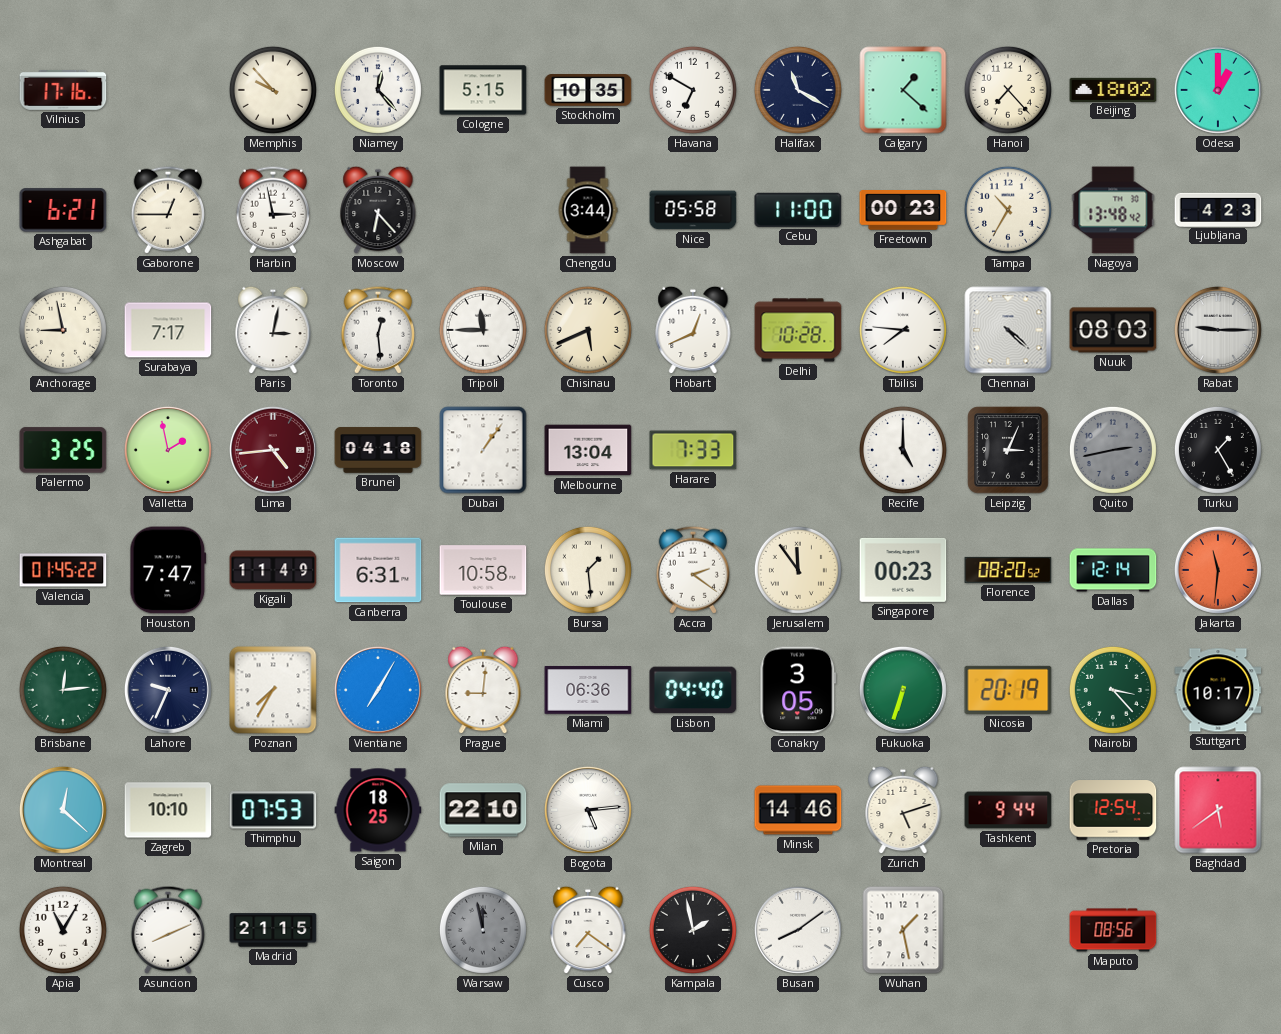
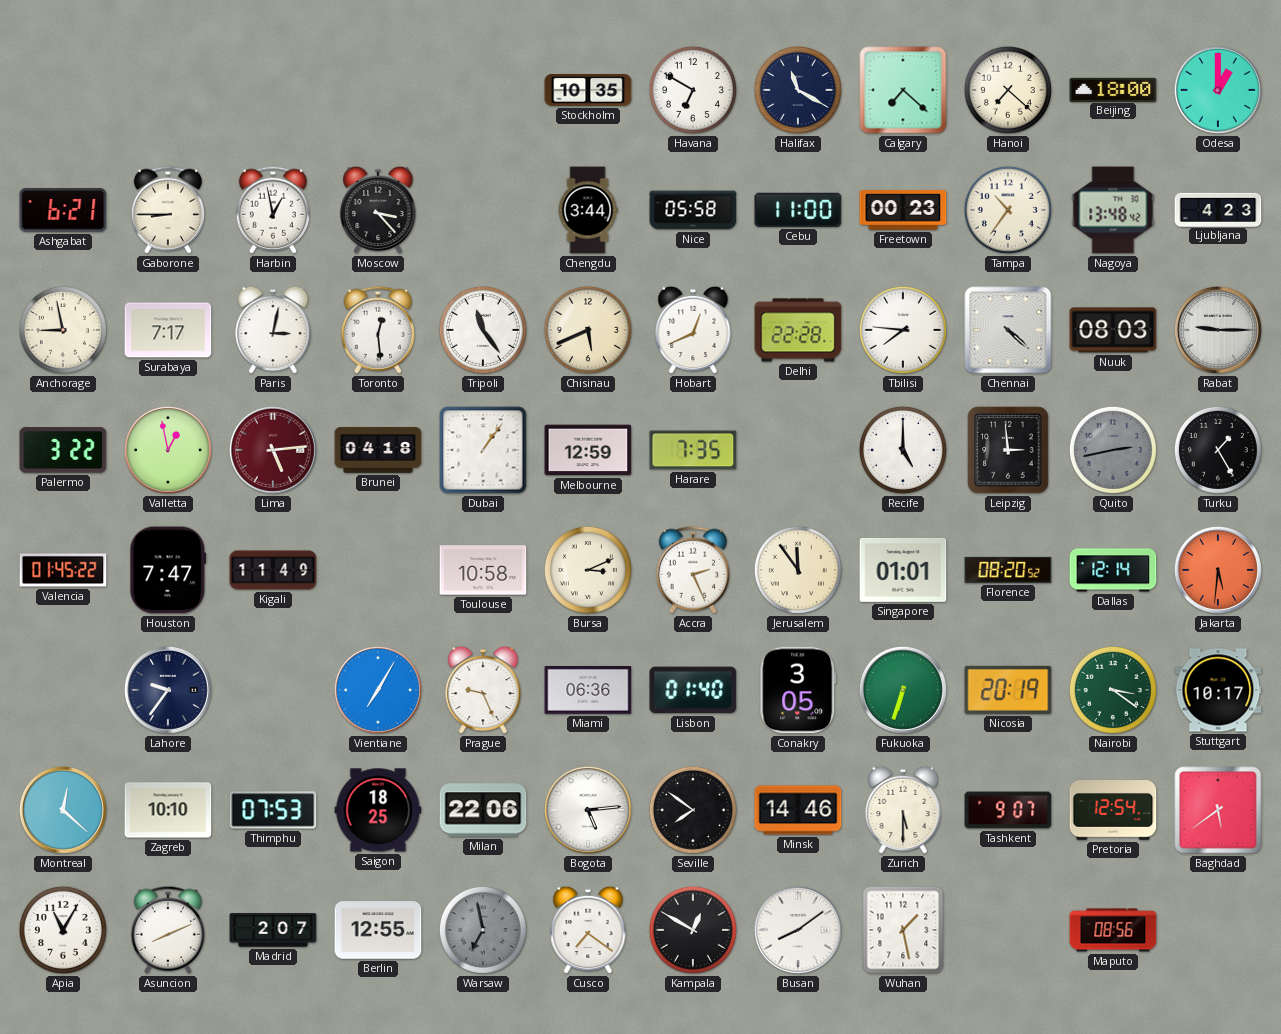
Vilnius: 17:16 -> none (63, 90)
Memphis: 9:53 -> none (273, 90)
Niamey: 12:23 -> none (378, 90)
Cologne: 5:15 -> none (483, 90)
Calgary: 1:22 -> 7:22 (903, 90)
Hanoi: 7:23 -> 7:22 (1008, 90)
Beijing: 18:02 -> 18:00 (1113, 89)
Gaborone: 12:45 -> 8:45 (167, 210)
Harbin: 2:58 -> 12:58 (272, 210)
Moscow: 6:23 -> 3:23 (378, 210)
Tampa: 10:35 -> 10:36 (1008, 210)
Tripoli: 11:45 -> 11:24 (483, 330)
Delhi: 10:28 -> 22:28 (798, 330)
Palermo: 3:25 -> 3:22 (63, 450)
Valletta: 1:58 -> 12:58 (168, 450)
Lima: 4:44 -> 5:14 (273, 450)
Melbourne: 13:04 -> 12:59 (588, 450)
Harare: 7:33 -> 7:35 (693, 450)
Leipzig: 3:04 -> 2:59 (1008, 450)
Canberra: 6:31 -> none (378, 570)
Bursa: 1:29 -> 3:11 (588, 570)
Accra: 2:21 -> 2:26 (692, 570)
Singapore: 00:23 -> 01:01 (903, 570)
Jakarta: 11:31 -> 5:31 (1218, 570)
Brisbane: 12:14 -> none (63, 690)
Lahore: 9:34 -> 9:36 (168, 690)
Poznan: 7:35 -> none (273, 690)
Prague: 9:01 -> 9:26 (483, 690)
Lisbon: 04:40 -> 01:40 (693, 690)
Nairobi: 3:23 -> 3:21 (1113, 690)
Milan: 22:10 -> 22:06 (483, 810)
Seville: none -> 7:51 (693, 810)
Zurich: 5:12 -> 5:30 (903, 810)
Tashkent: 9:44 -> 9:07 (1008, 810)
Madrid: 21:15 -> 2:07 (273, 930)
Berlin: none -> 12:55 (378, 930)
Warsaw: 11:58 -> 6:58 (483, 930)
Kampala: 1:58 -> 12:50 (693, 930)
